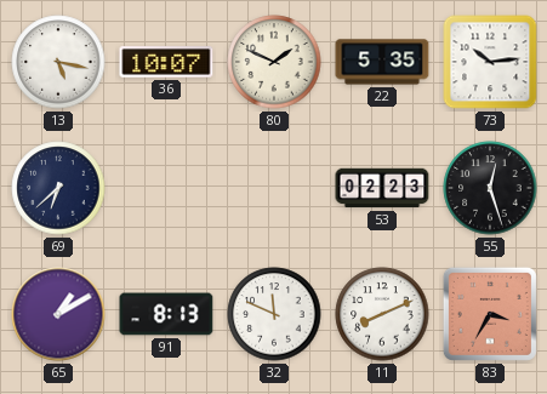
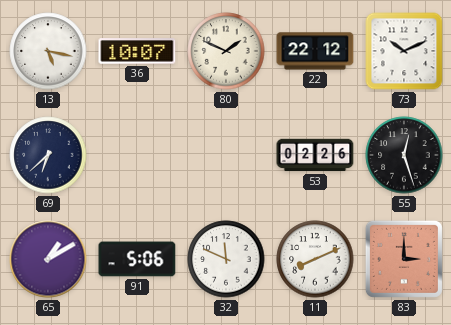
22: 5:35 -> 22:12 (315, 51)
73: 10:14 -> 10:11 (404, 51)
53: 02:23 -> 02:26 (315, 155)
91: 8:13 -> 5:06 (137, 259)
83: 3:35 -> 3:00 (404, 259)
